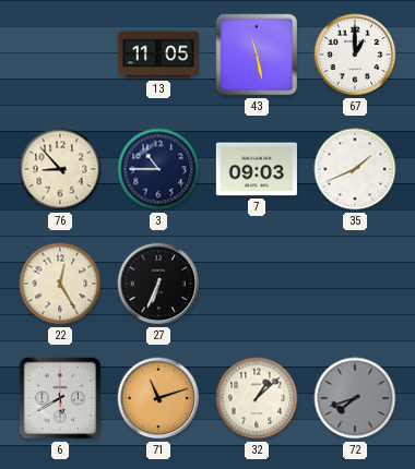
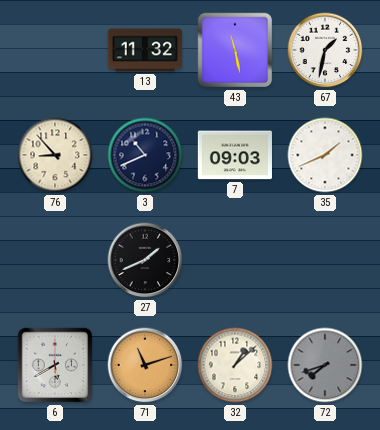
13: 11:05 -> 11:32 (144, 50)
67: 1:00 -> 1:32 (325, 50)
3: 10:45 -> 10:41 (145, 155)
22: 12:25 -> none (60, 284)
27: 6:34 -> 1:41 (145, 260)
